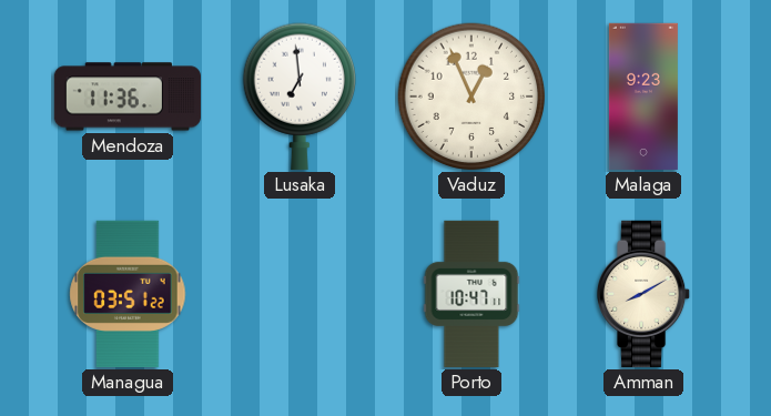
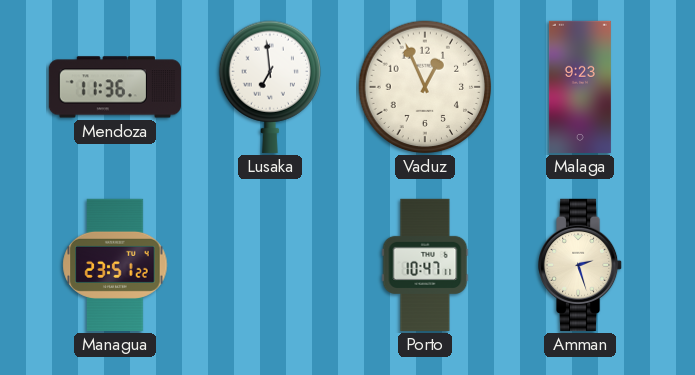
Managua: 03:51 -> 23:51 (115, 265)
Amman: 8:10 -> 2:27 (581, 265)
